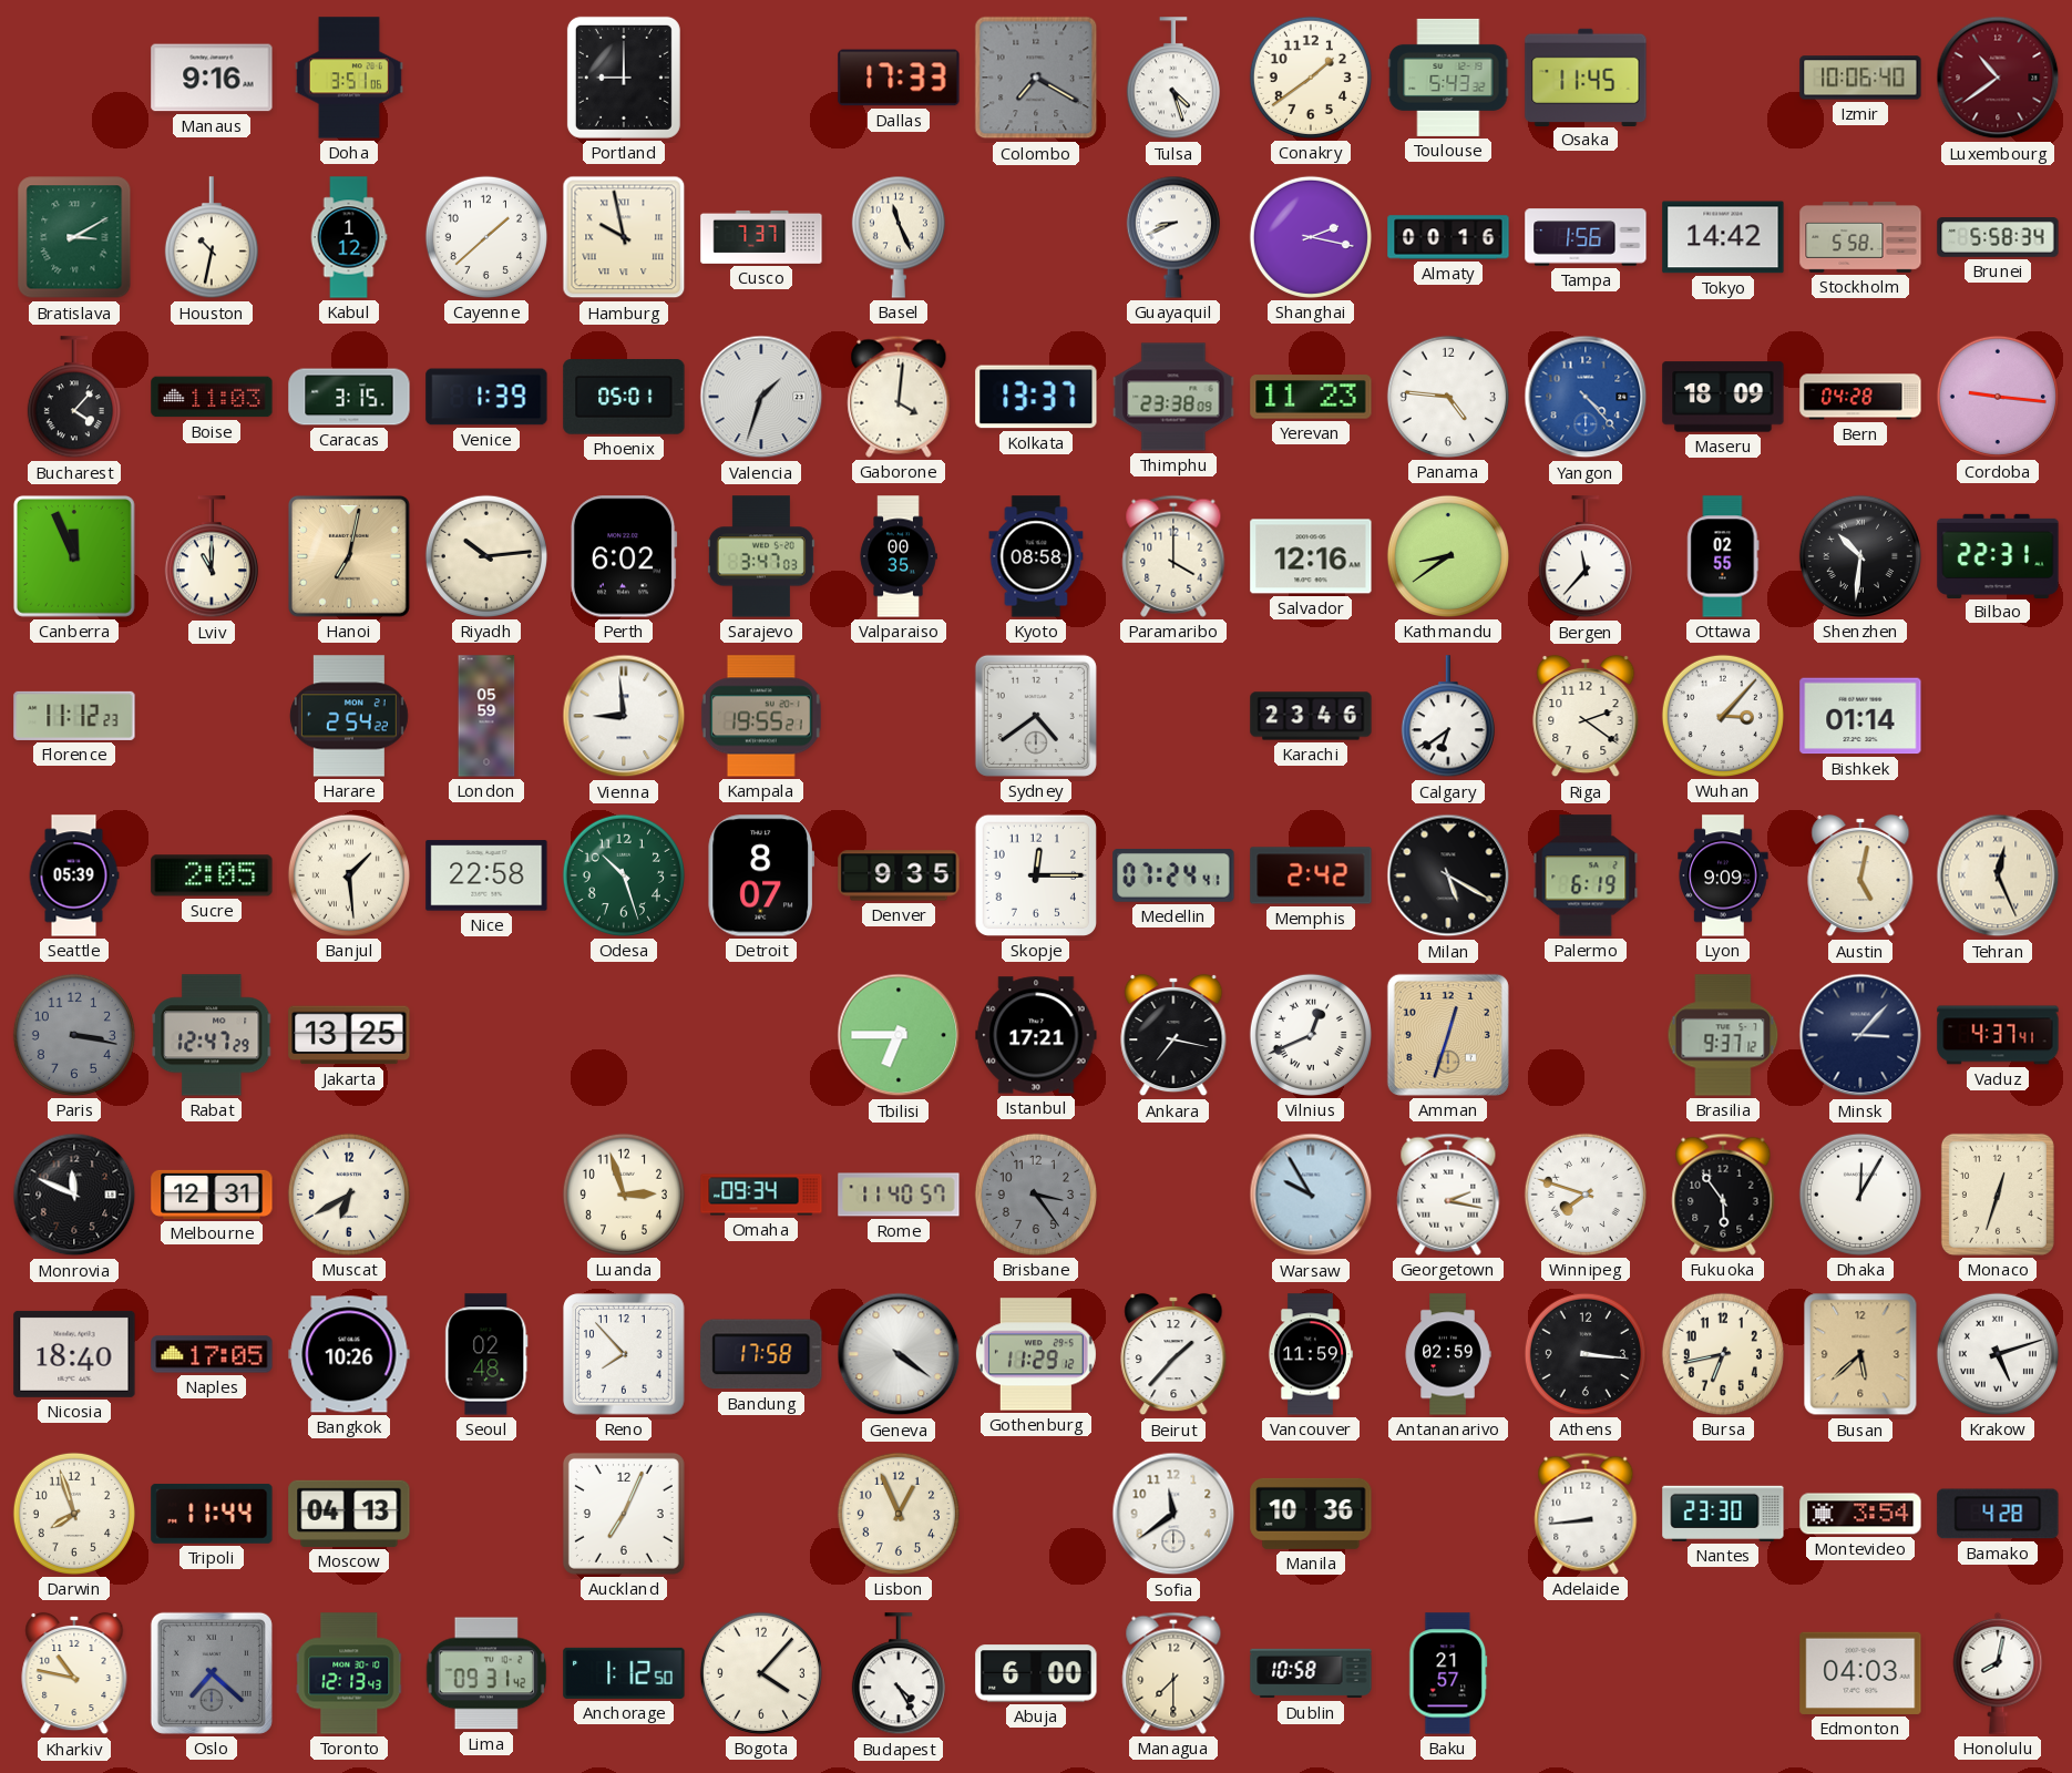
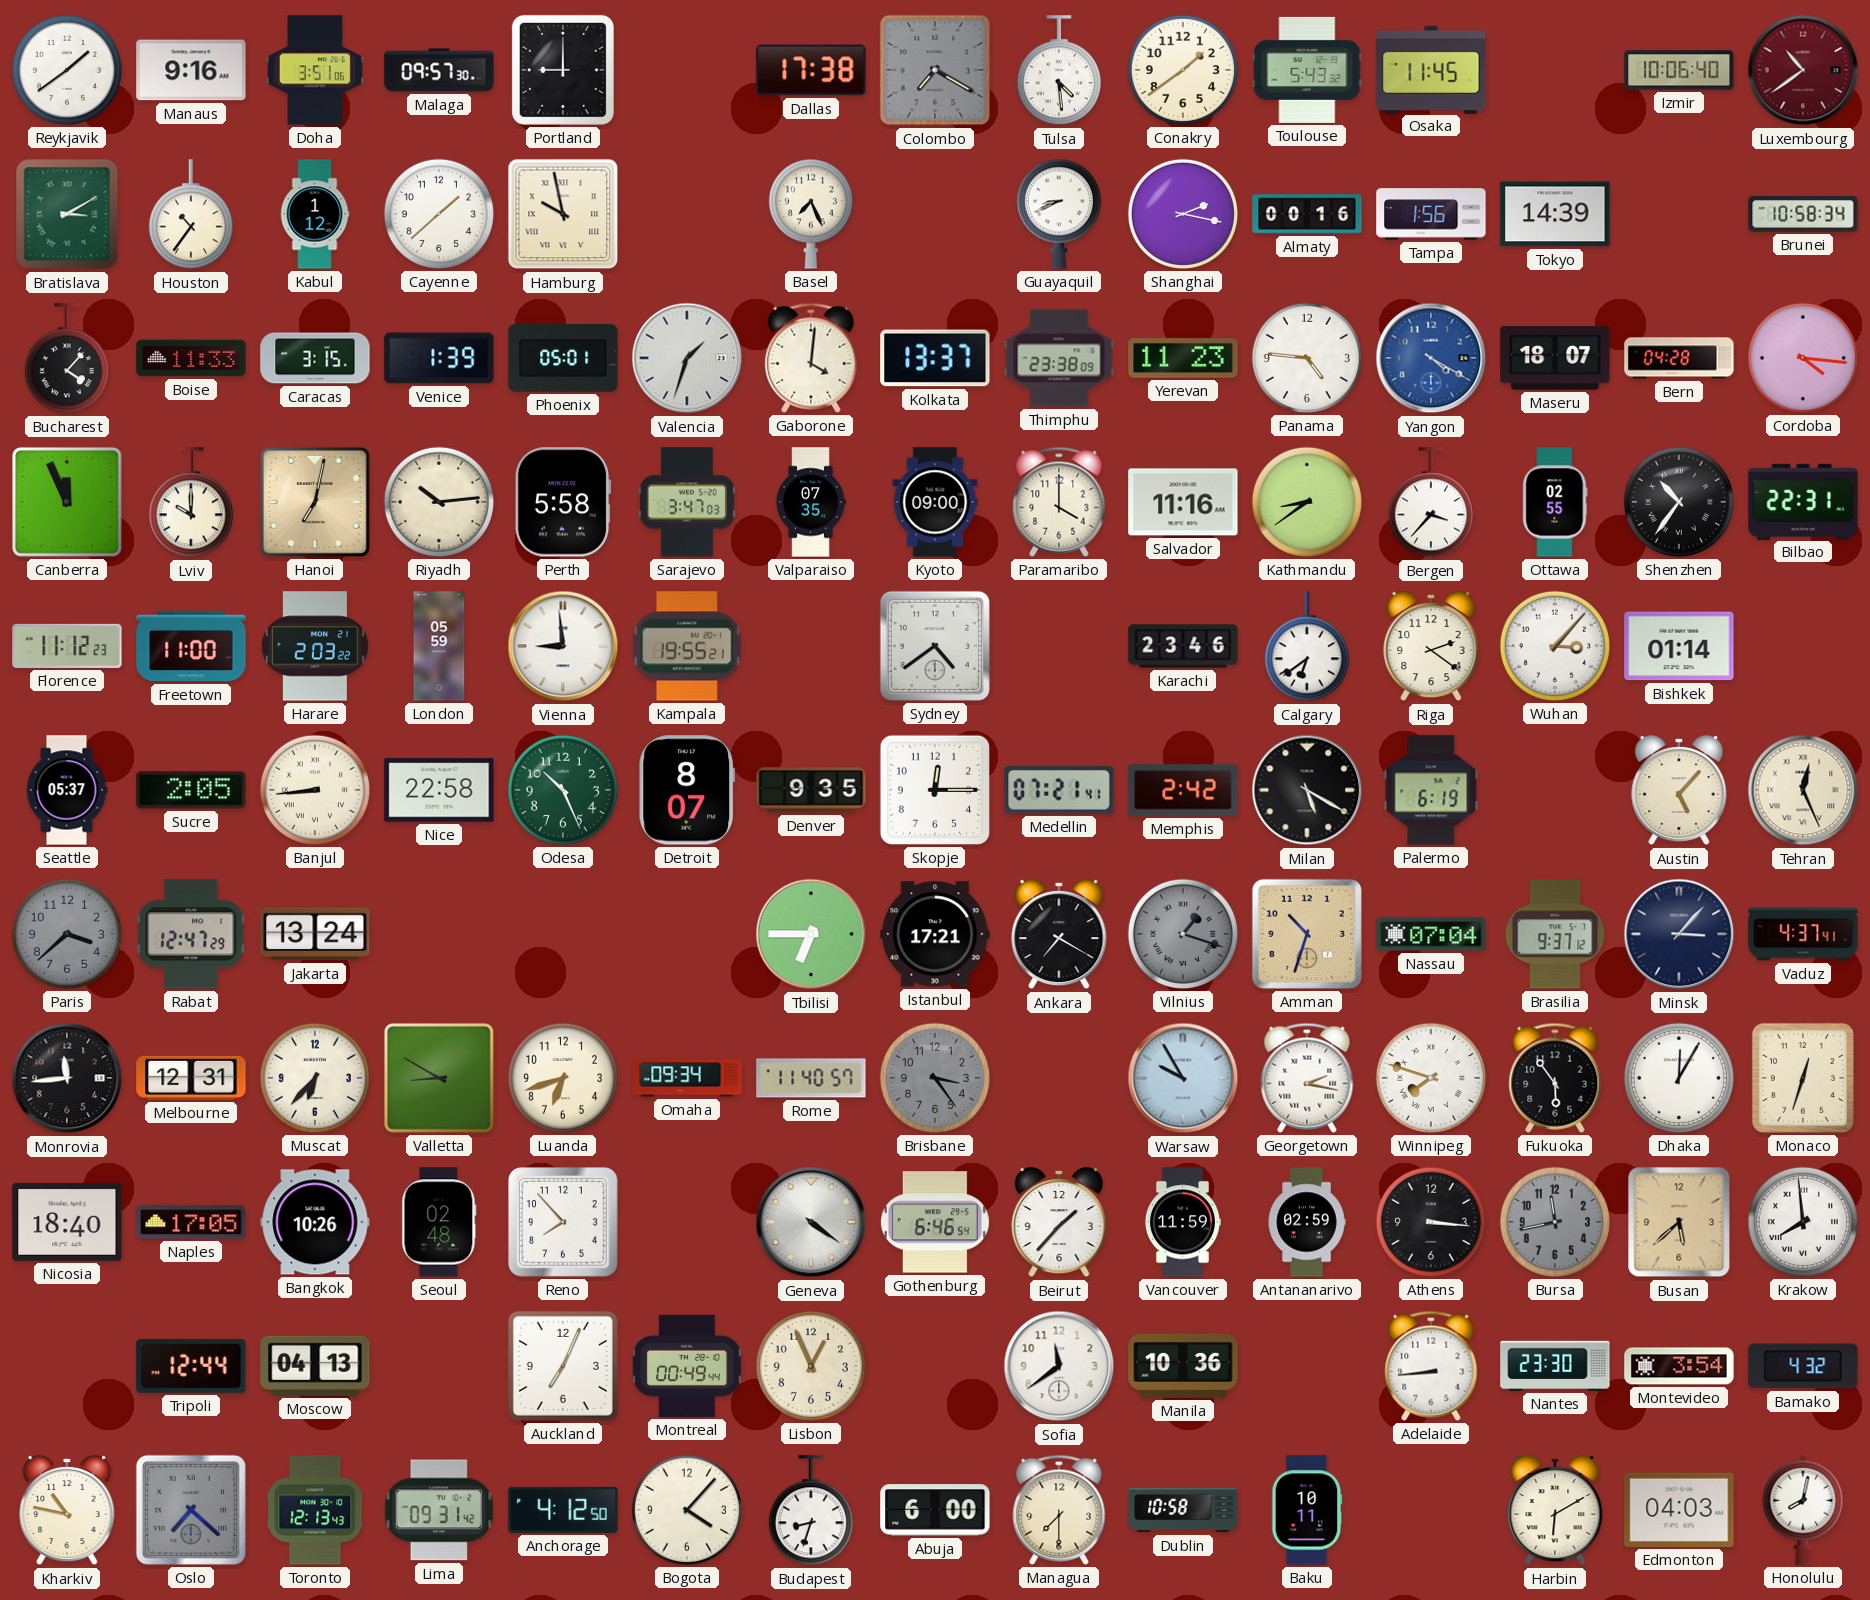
Reykjavik: none -> 1:39 (67, 70)
Malaga: none -> 09:57 (439, 70)
Dallas: 17:33 -> 17:38 (811, 70)
Tulsa: 4:27 -> 4:29 (1059, 71)
Houston: 10:32 -> 10:36 (191, 215)
Cusco: 7:37 -> none (761, 237)
Basel: 11:26 -> 7:26 (811, 214)
Tokyo: 14:42 -> 14:39 (1555, 214)
Stockholm: 5:58 -> none (1860, 238)
Brunei: 5:58 -> 10:58 (1803, 214)
Boise: 11:03 -> 11:33 (191, 358)
Yangon: 4:23 -> 4:20 (1431, 358)
Maseru: 18:09 -> 18:07 (1555, 358)
Cordoba: 9:16 -> 4:16 (1803, 358)
Lviv: 11:00 -> 10:00 (191, 503)
Perth: 6:02 -> 5:58 (563, 502)
Valparaiso: 00:35 -> 07:35 (811, 502)
Kyoto: 08:58 -> 09:00 (935, 502)
Salvador: 12:16 -> 11:16 (1183, 502)
Bergen: 11:37 -> 3:37 (1431, 503)
Shenzhen: 10:31 -> 10:36 (1679, 502)
Freetown: none -> 11:00 (191, 646)
Harare: 2:54 -> 2:03 (316, 646)
Seattle: 05:39 -> 05:37 (67, 790)
Banjul: 1:29 -> 8:44 (315, 790)
Odesa: 10:27 -> 10:26 (563, 790)
Medellin: 07:24 -> 07:21 (1059, 791)
Lyon: 9:09 -> none (1723, 875)
Austin: 5:02 -> 5:07 (1679, 790)
Paris: 3:17 -> 3:38 (67, 934)
Jakarta: 13:25 -> 13:24 (315, 934)
Ankara: 7:17 -> 7:20 (1059, 934)
Vilnius: 12:41 -> 1:18 (1183, 934)
Vilnius dial: white -> grey (1183, 934)
Amman: 12:33 -> 10:33 (1307, 934)
Nassau: none -> 07:04 (1431, 934)
Monrovia: 11:49 -> 11:44 (67, 1078)
Muscat: 6:40 -> 6:37 (315, 1078)
Valletta: none -> 8:50 (439, 1078)
Luanda: 2:57 -> 6:42 (563, 1078)
Bandung: 17:58 -> none (761, 1354)
Gothenburg: 11:29 -> 6:46 (935, 1222)
Bursa: 6:43 -> 11:43 (1555, 1222)
Bursa dial: cream -> grey (1555, 1222)
Krakow: 5:12 -> 7:59 (1803, 1222)
Darwin: 7:57 -> none (74, 1514)
Tripoli: 11:44 -> 12:44 (191, 1366)
Montreal: none -> 00:49 (687, 1366)
Bamako: 4:28 -> 4:32 (1803, 1366)
Anchorage: 1:12 -> 4:12 (563, 1510)
Budapest: 4:25 -> 8:33 (811, 1511)
Baku: 21:57 -> 10:11 (1307, 1510)
Harbin: none -> 6:10 (1555, 1510)
